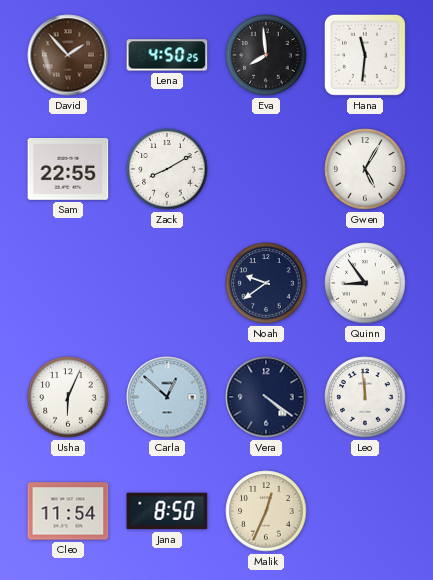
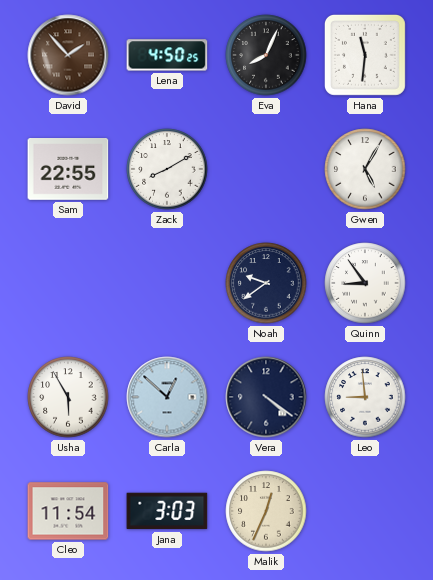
Eva: 7:59 -> 8:04 (266, 55)
Usha: 6:04 -> 5:55 (68, 397)
Leo: 11:59 -> 8:59 (365, 397)
Jana: 8:50 -> 3:03 (167, 511)
